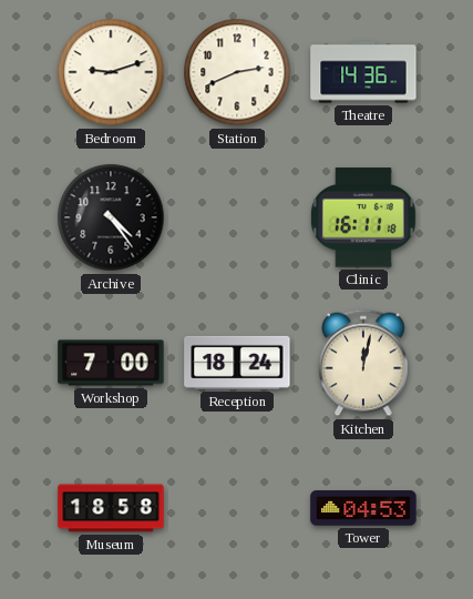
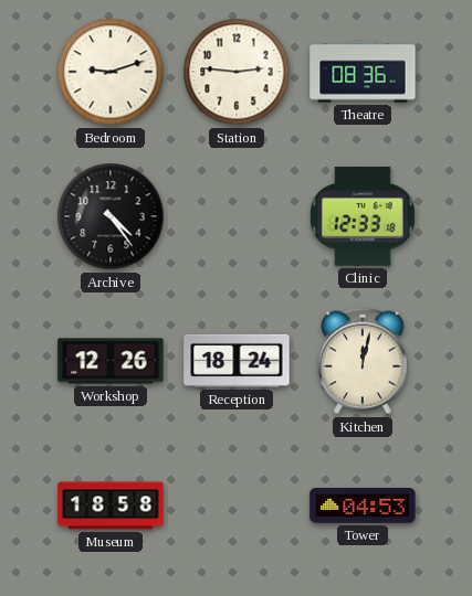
Station: 2:41 -> 2:46 (237, 72)
Theatre: 14:36 -> 08:36 (363, 72)
Clinic: 16:11 -> 12:33 (363, 216)
Workshop: 7:00 -> 12:26 (111, 361)
